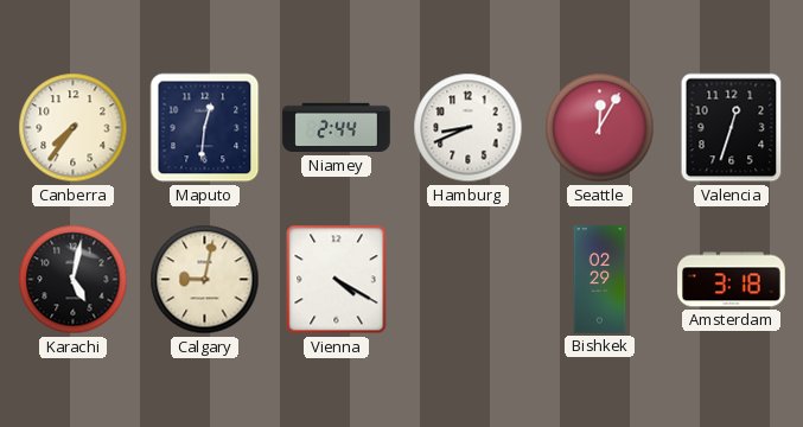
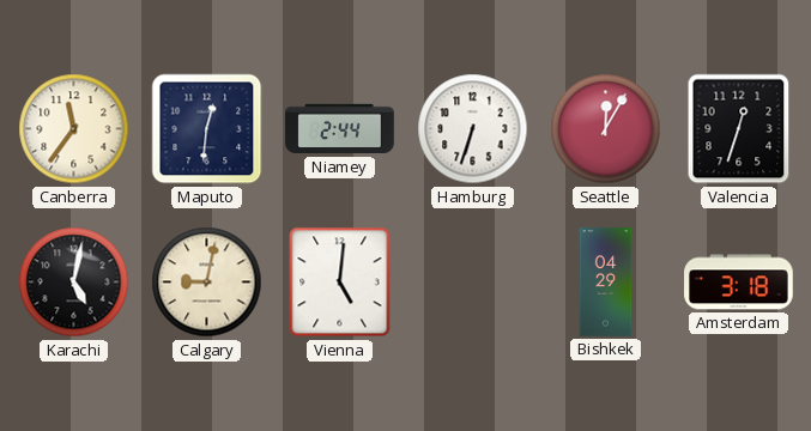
Canberra: 7:36 -> 11:36 (74, 129)
Hamburg: 8:41 -> 6:33 (473, 129)
Vienna: 4:20 -> 5:01 (340, 283)
Bishkek: 02:29 -> 04:29 (606, 283)
